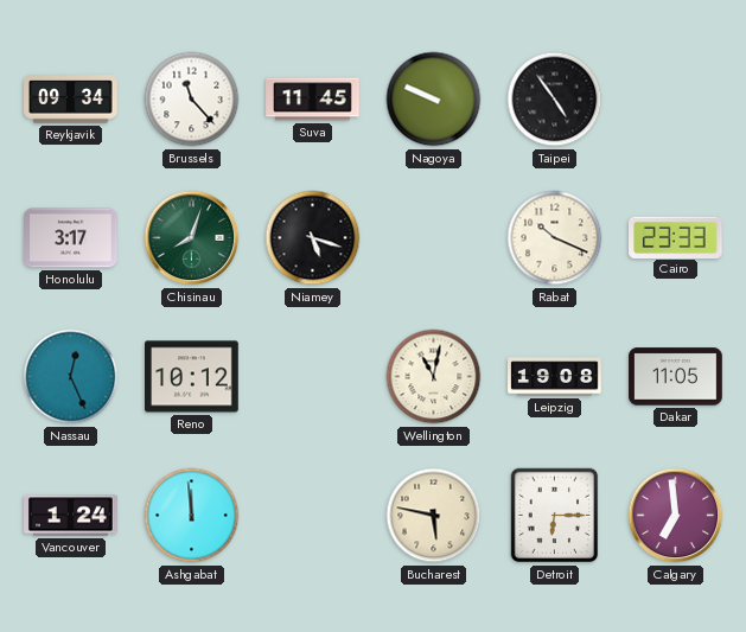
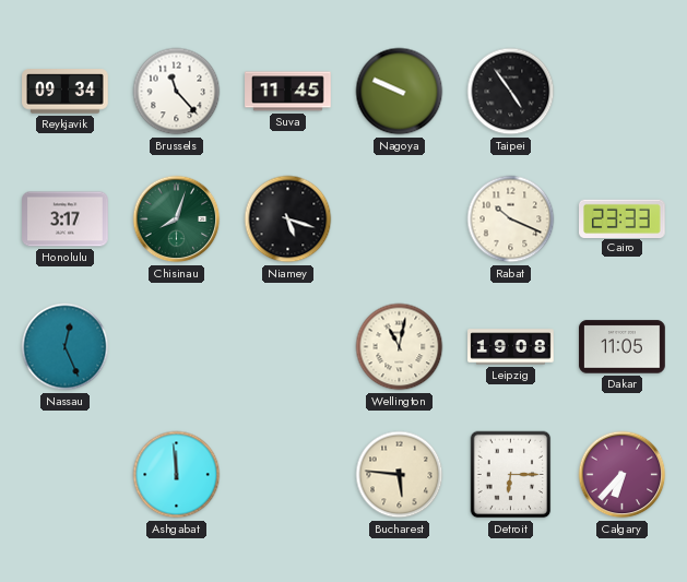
Reno: 10:12 -> none (192, 377)
Vancouver: 1:24 -> none (71, 516)
Bucharest: 5:47 -> 5:46 (400, 475)
Calgary: 6:59 -> 6:37 (623, 475)
